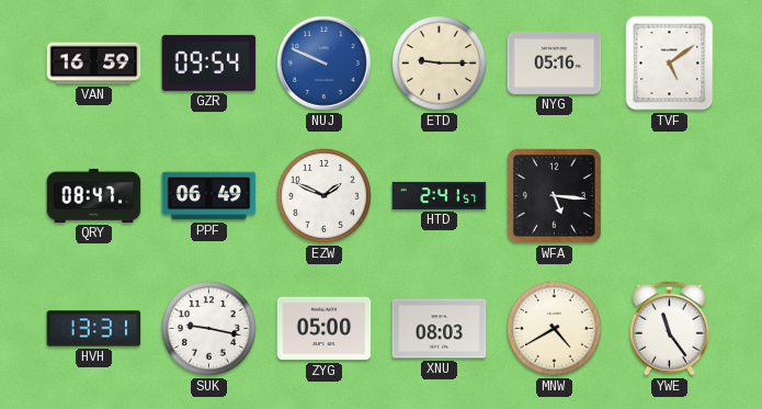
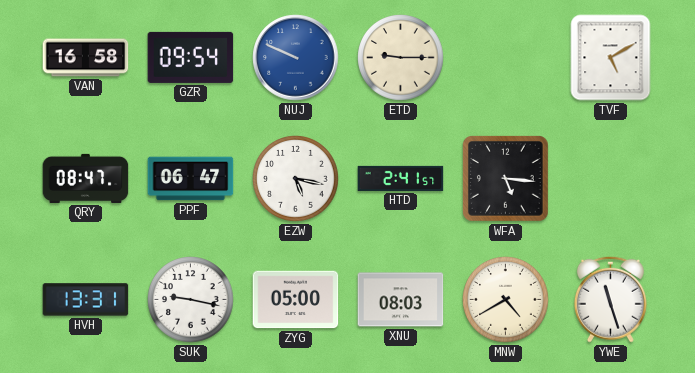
VAN: 16:59 -> 16:58 (86, 58)
NYG: 05:16 -> none (555, 63)
TVF: 5:09 -> 5:10 (611, 58)
PPF: 06:49 -> 06:47 (191, 179)
EZW: 1:49 -> 5:17 (296, 179)
YWE: 11:24 -> 11:27 (610, 299)
